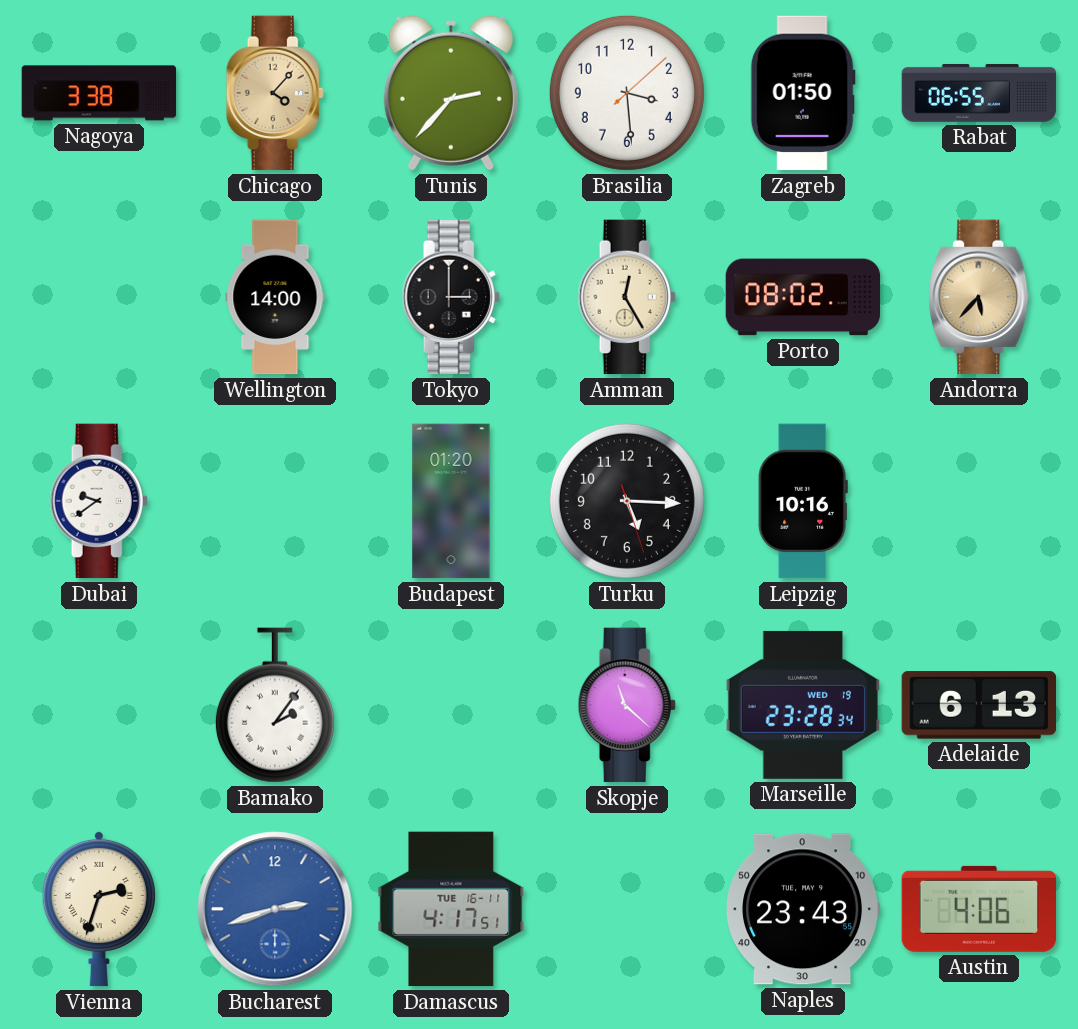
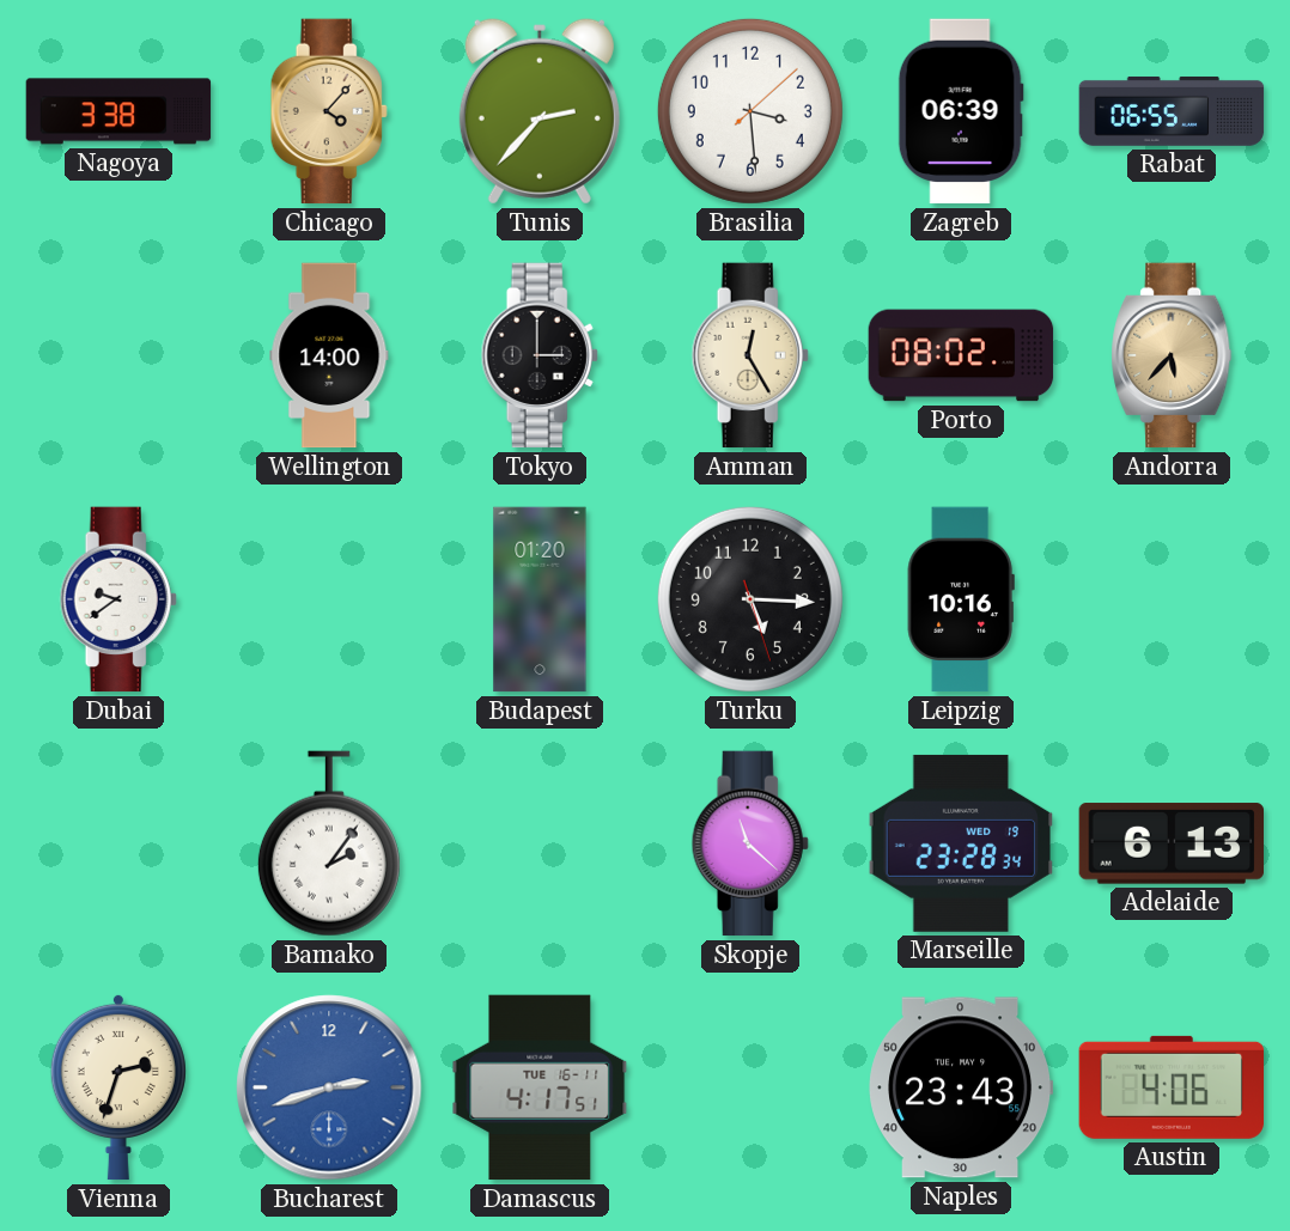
Zagreb: 01:50 -> 06:39 (961, 111)
